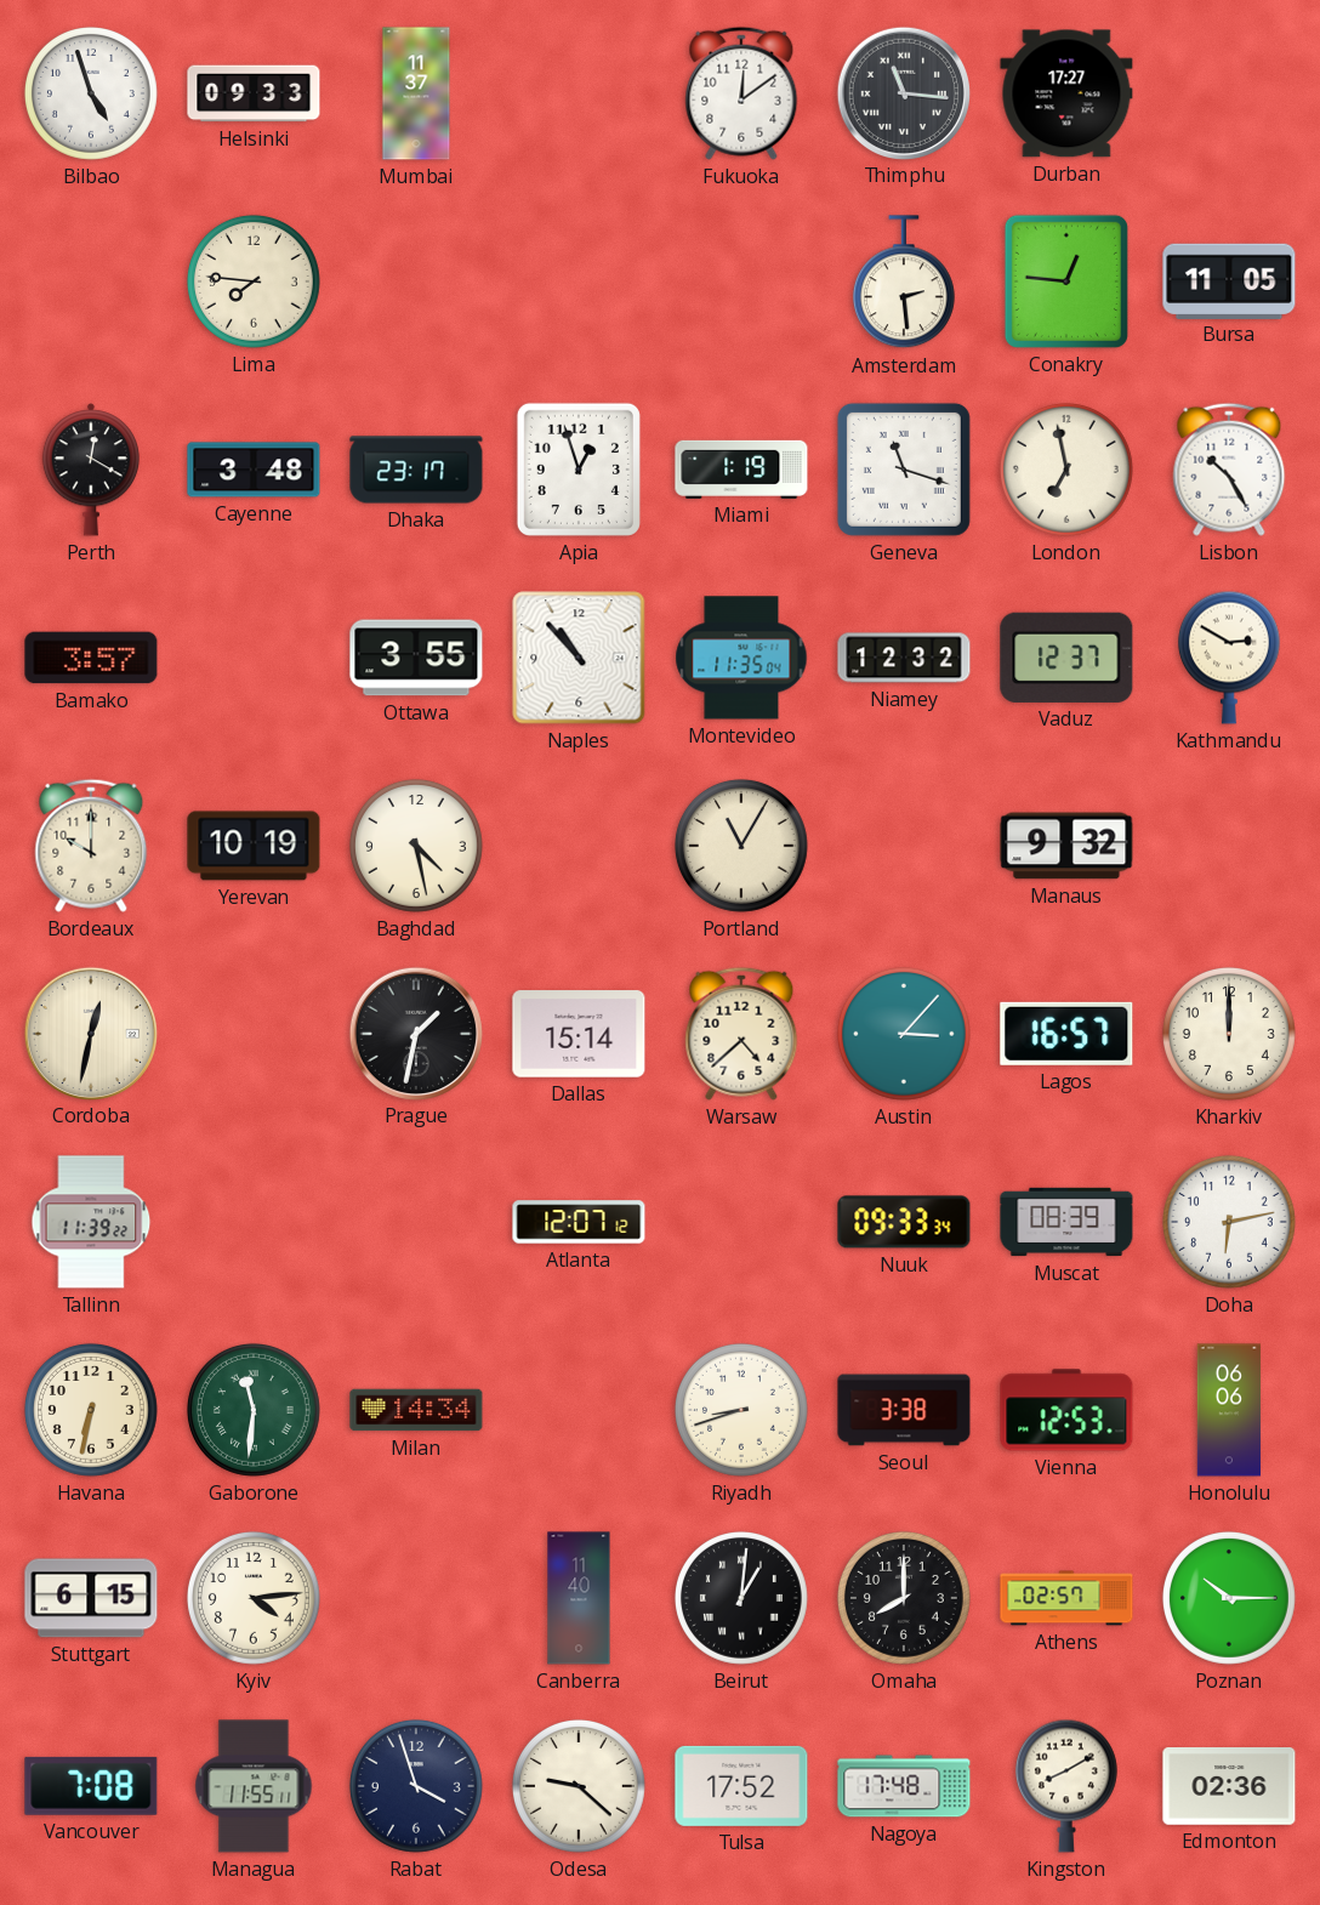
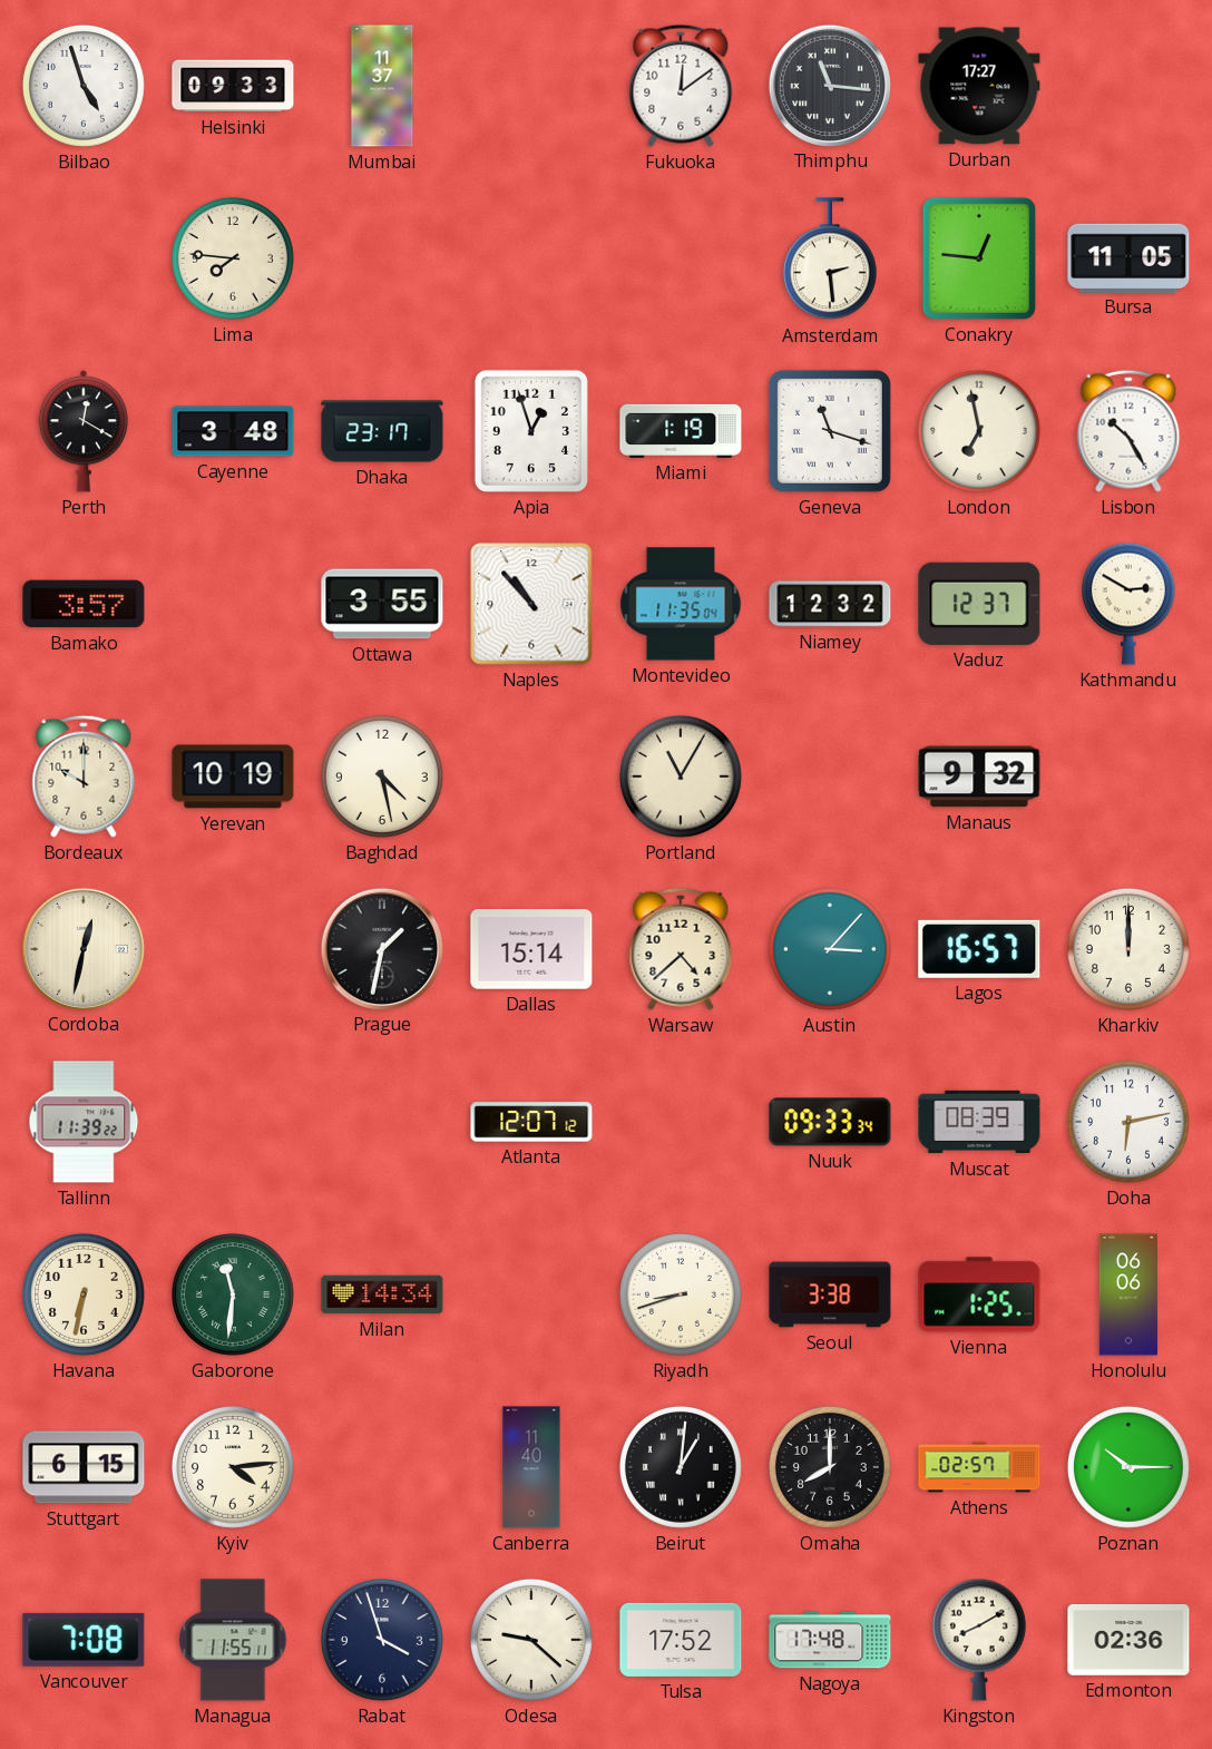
Vienna: 12:53 -> 1:25 (979, 1294)
